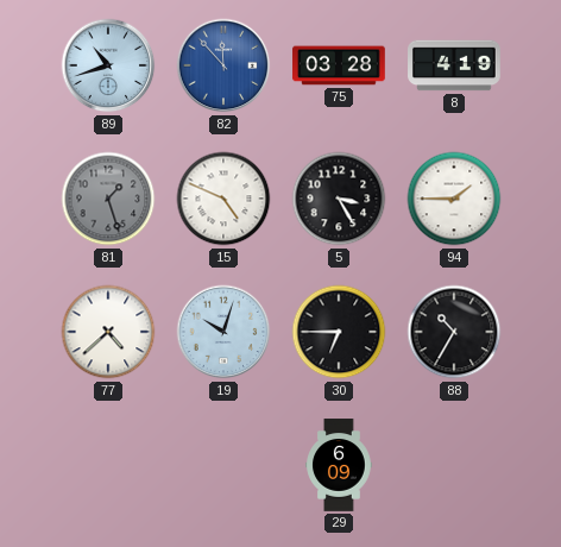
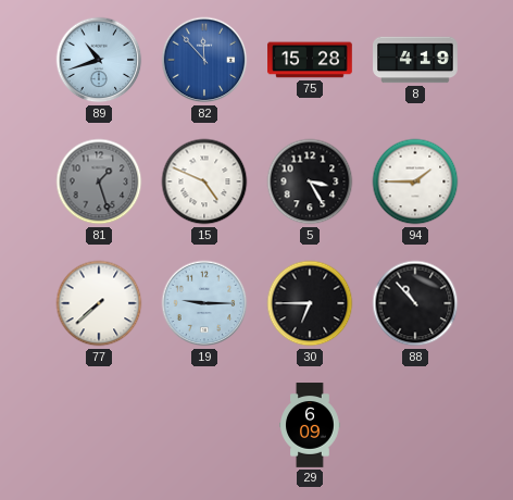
75: 03:28 -> 15:28 (310, 60)
77: 4:38 -> 7:38 (99, 303)
19: 10:03 -> 9:15 (204, 303)
88: 10:35 -> 10:53 (415, 303)
